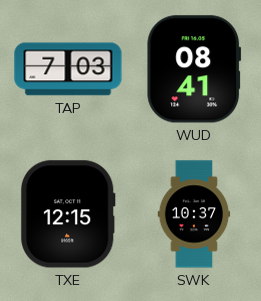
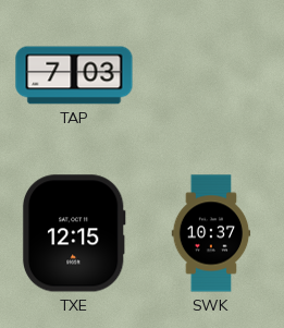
WUD: 08:41 -> none (194, 69)
